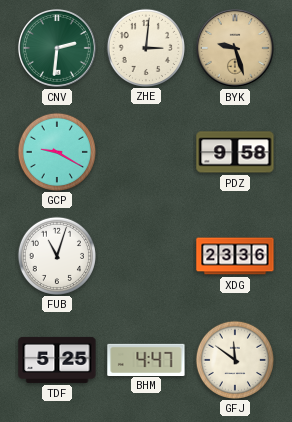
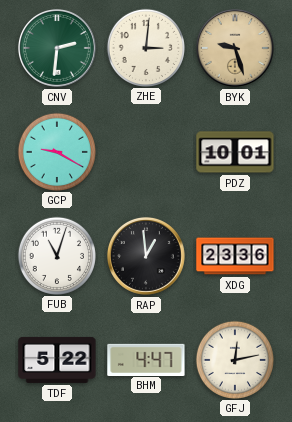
PDZ: 9:58 -> 10:01 (235, 152)
RAP: none -> 12:59 (146, 256)
TDF: 5:25 -> 5:22 (57, 360)
GFJ: 11:51 -> 12:13 (234, 359)
